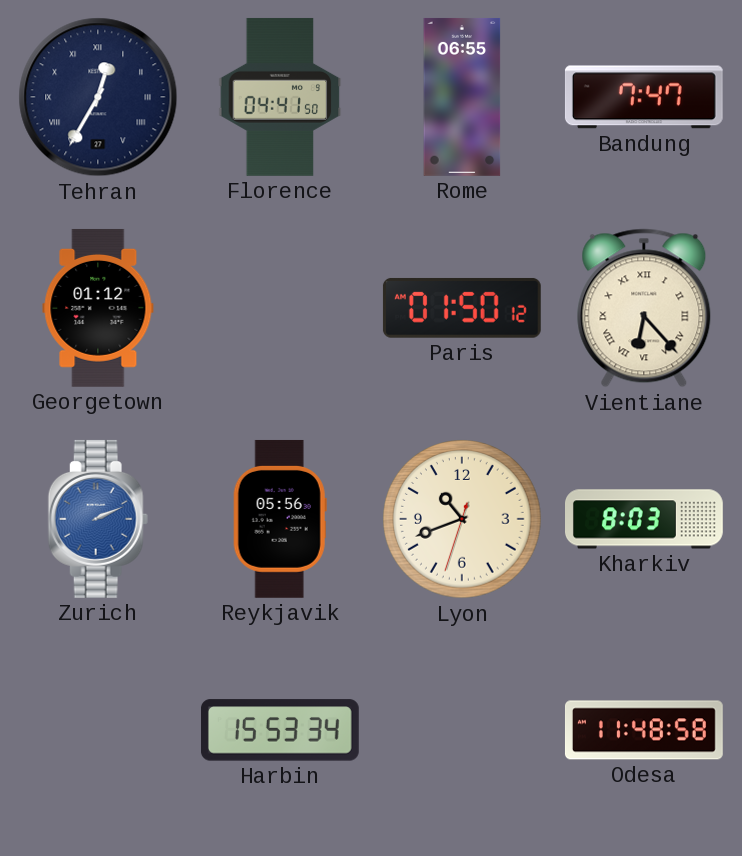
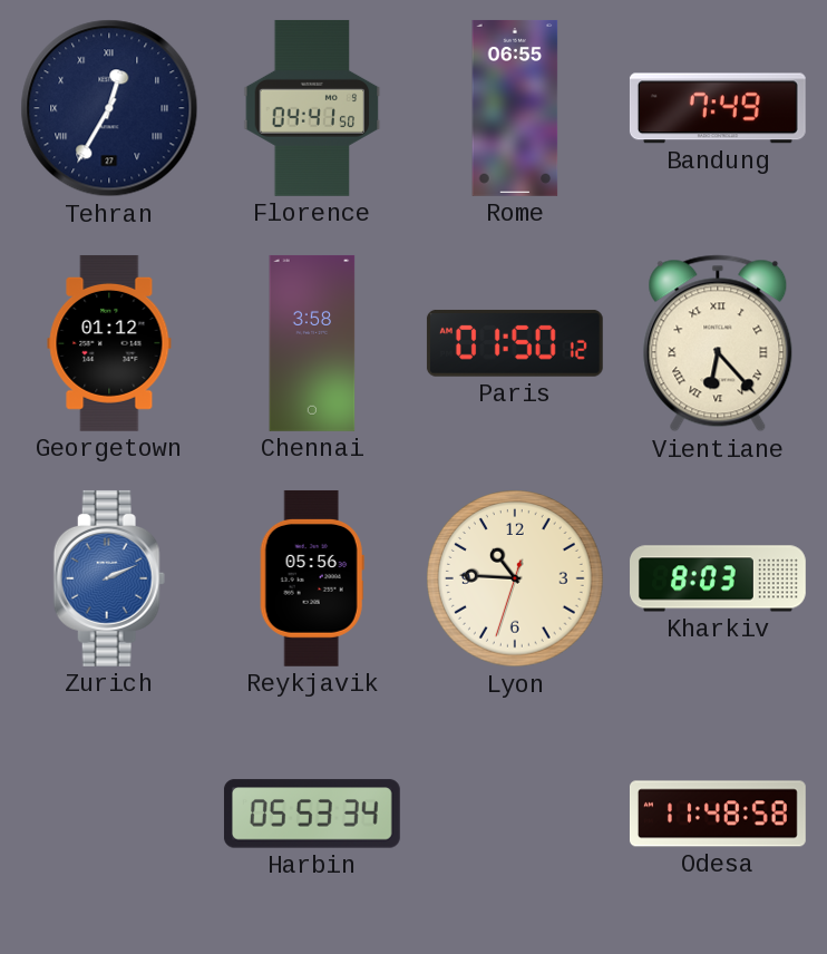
Bandung: 7:47 -> 7:49 (718, 108)
Chennai: none -> 3:58 (312, 343)
Lyon: 10:41 -> 10:45 (515, 578)
Harbin: 15:53 -> 05:53 (312, 814)
